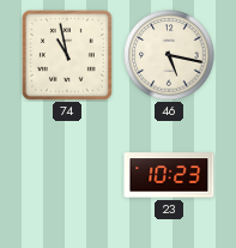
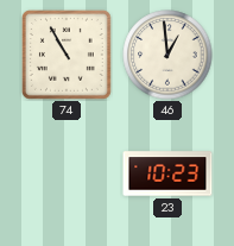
74: 10:58 -> 10:55 (67, 55)
46: 5:17 -> 12:59 (167, 55)
